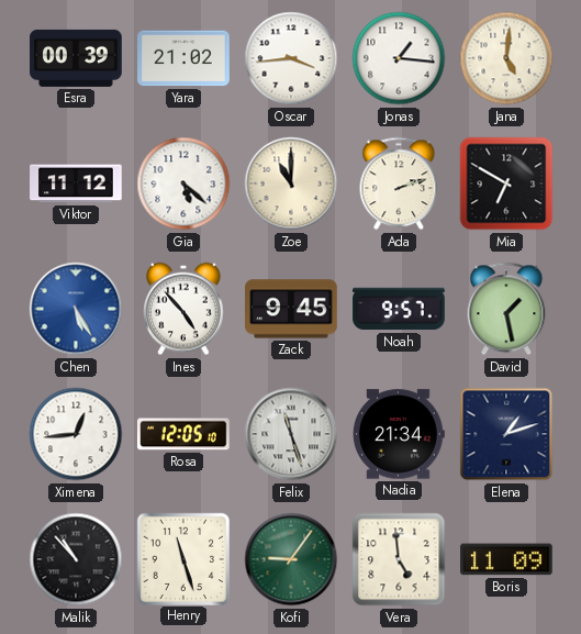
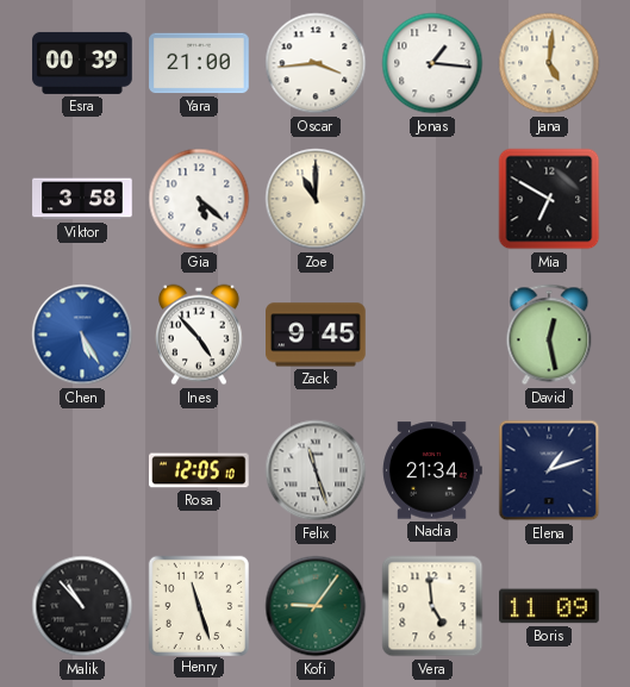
Yara: 21:02 -> 21:00 (199, 63)
Viktor: 11:12 -> 3:58 (82, 199)
Ada: 2:12 -> none (399, 183)
Noah: 9:57 -> none (399, 309)
David: 1:28 -> 12:28 (549, 335)
Ximena: 12:44 -> none (76, 434)
